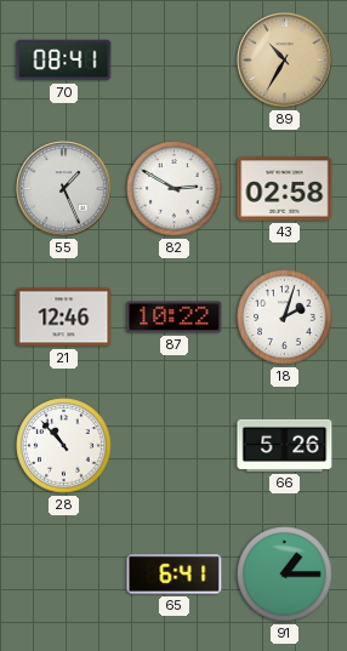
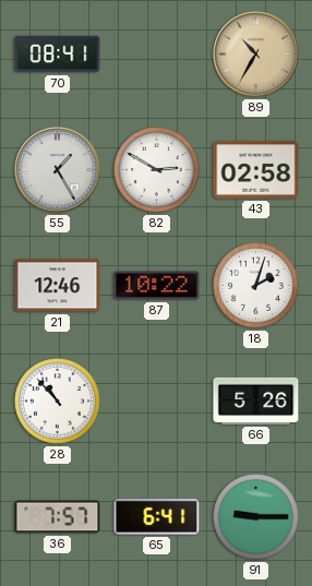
55: 1:26 -> 1:25 (58, 170)
36: none -> 7:57 (58, 517)
91: 1:15 -> 9:15 (256, 517)
